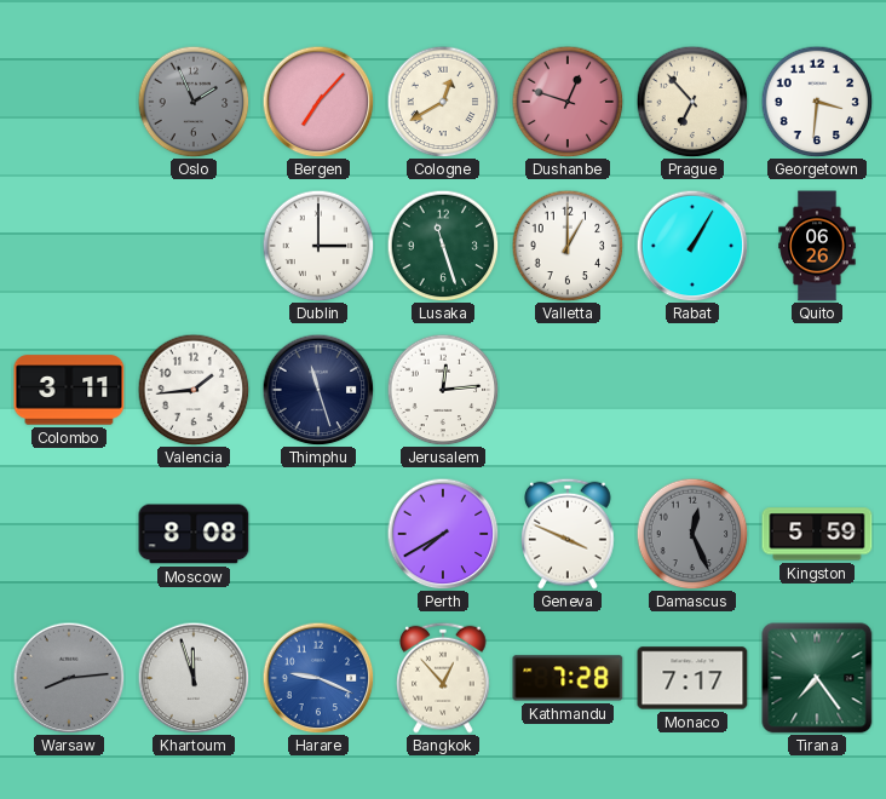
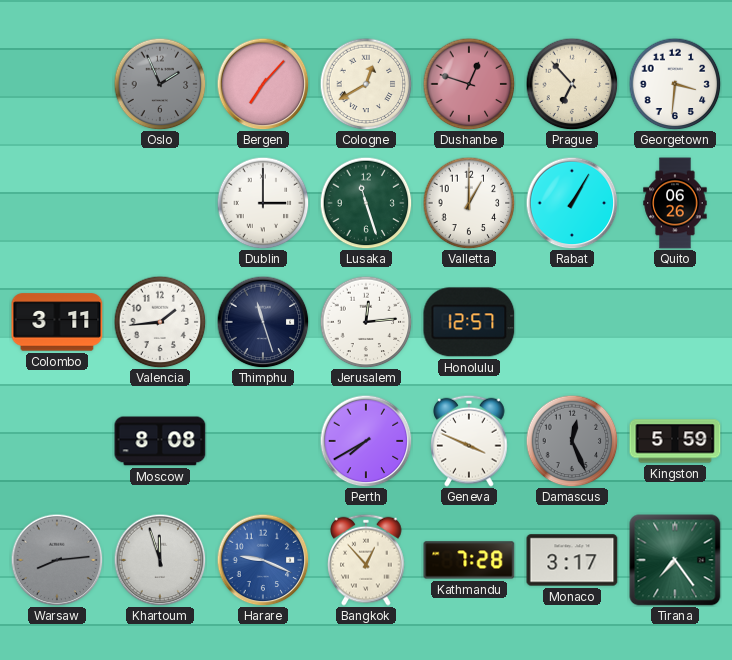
Honolulu: none -> 12:57 (469, 322)
Monaco: 7:17 -> 3:17 (572, 560)
